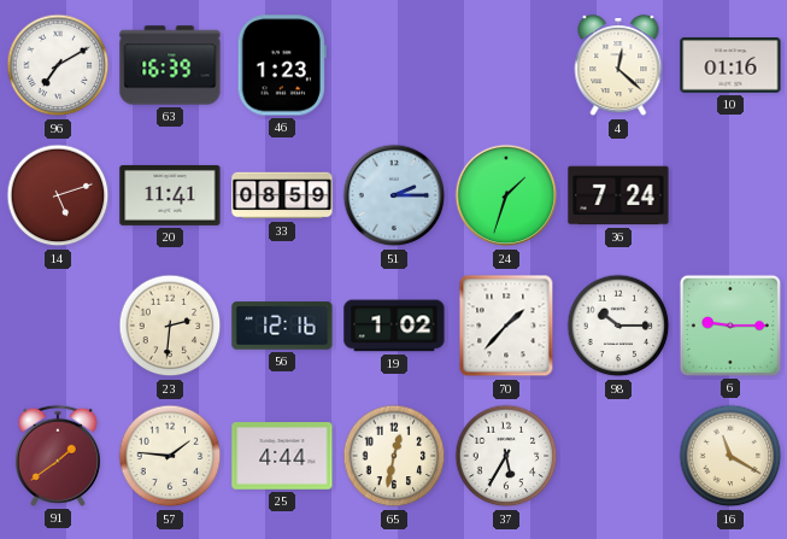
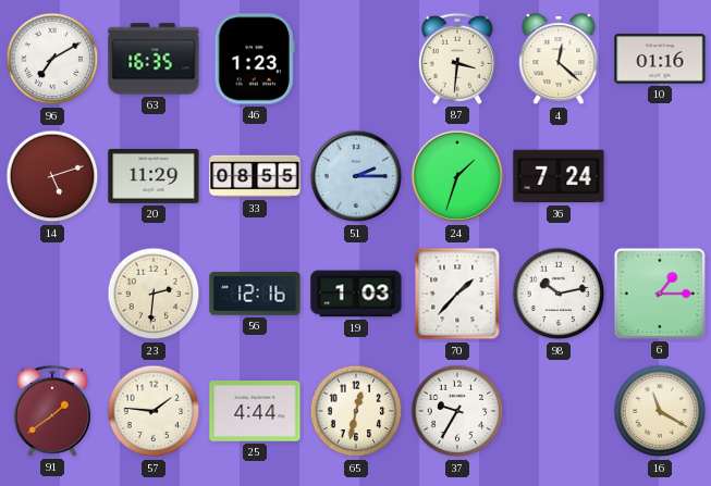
63: 16:39 -> 16:35 (154, 59)
87: none -> 3:31 (457, 59)
20: 11:41 -> 11:29 (154, 176)
33: 08:59 -> 08:55 (255, 176)
19: 1:02 -> 1:03 (356, 294)
98: 10:15 -> 10:13 (559, 294)
6: 9:15 -> 1:15 (660, 294)
37: 5:35 -> 9:35 (457, 411)
